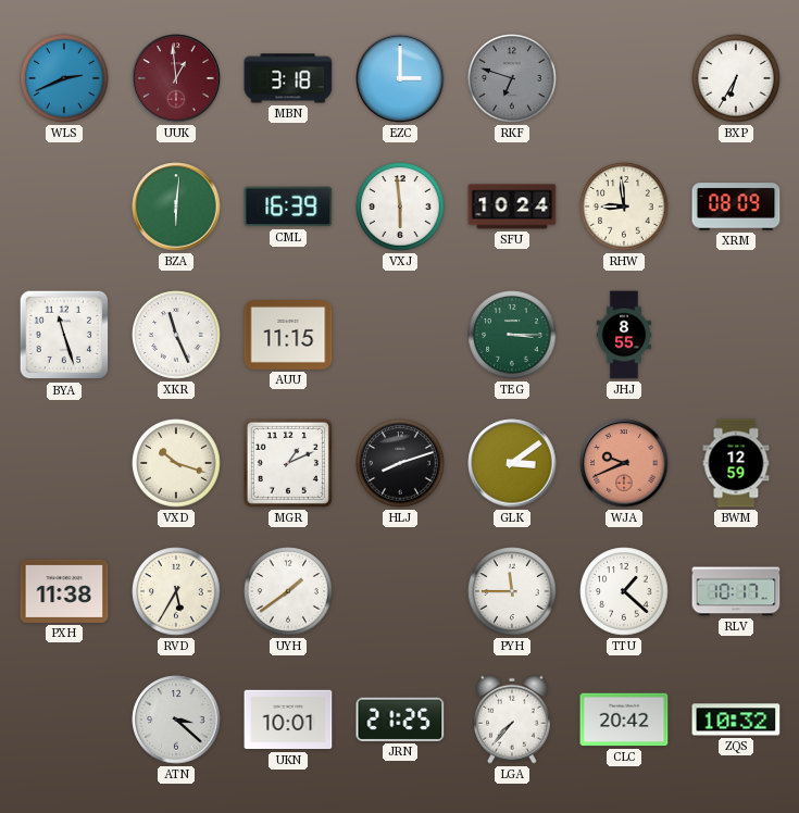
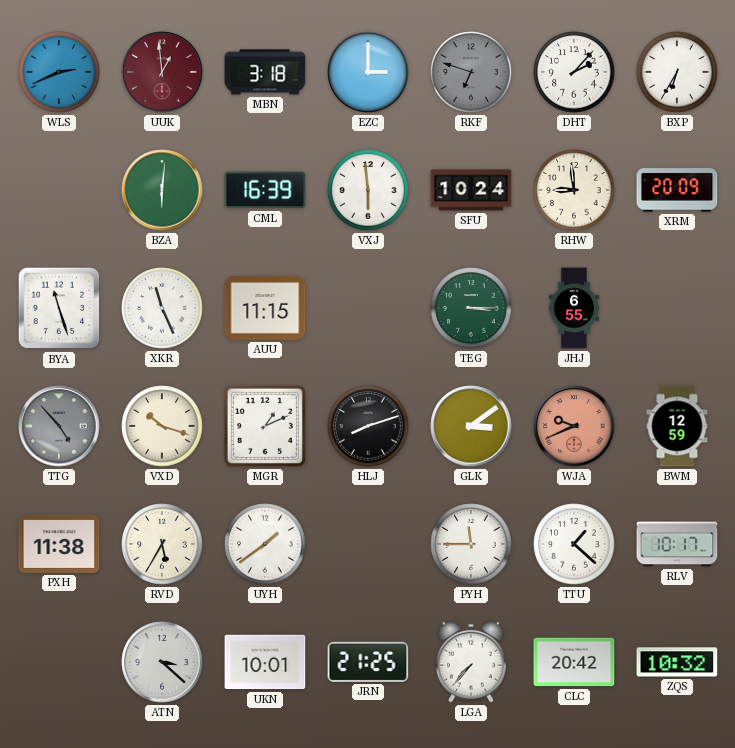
DHT: none -> 2:07 (574, 72)
XRM: 08:09 -> 20:09 (677, 190)
JHJ: 8:55 -> 6:55 (574, 308)
TTG: none -> 4:53 (59, 426)
